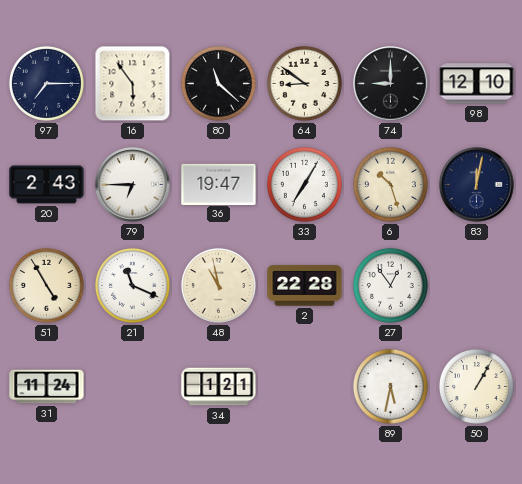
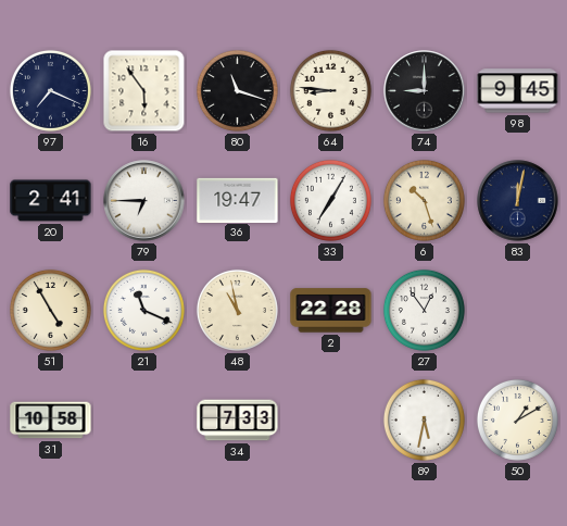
97: 7:15 -> 7:19 (50, 90)
80: 11:22 -> 11:18 (237, 90)
64: 8:51 -> 8:46 (330, 90)
98: 12:10 -> 9:45 (518, 91)
20: 2:43 -> 2:41 (51, 201)
31: 11:24 -> 10:58 (51, 421)
34: 1:21 -> 7:33 (238, 421)
50: 1:05 -> 1:10 (517, 419)
